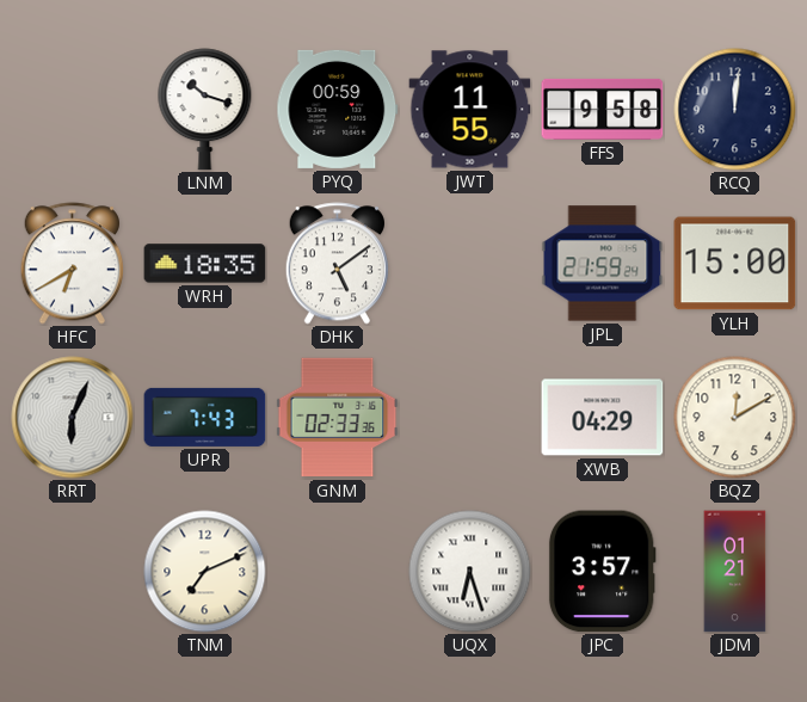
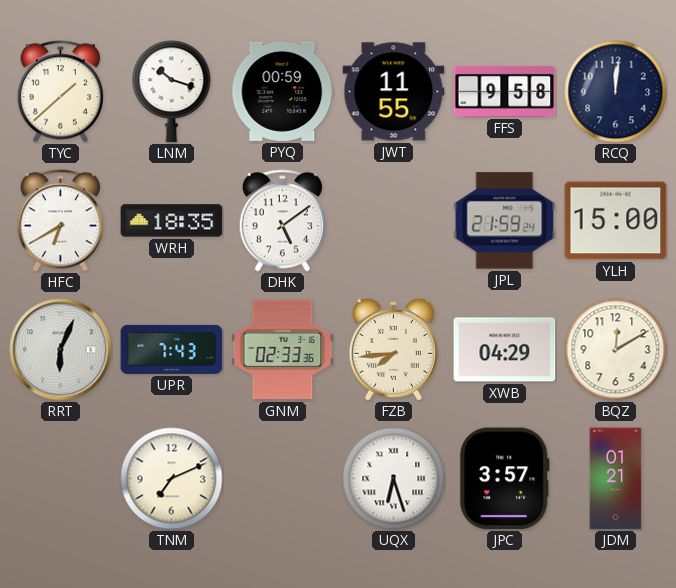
TYC: none -> 1:38 (60, 92)
FZB: none -> 7:44 (393, 349)
